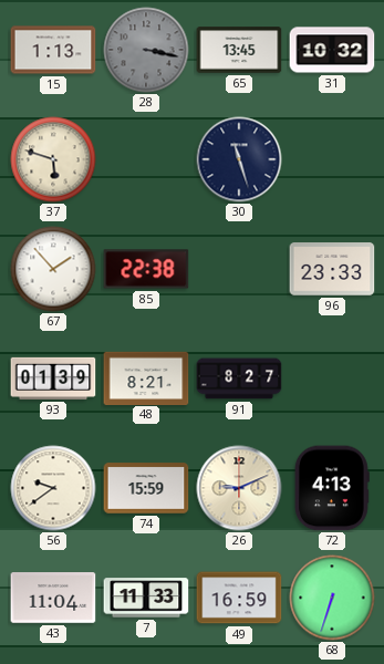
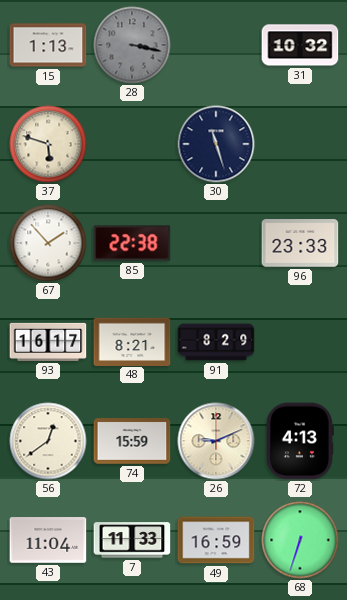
65: 13:45 -> none (239, 50)
93: 01:39 -> 16:17 (48, 342)
91: 8:27 -> 8:29 (216, 342)
56: 9:39 -> 12:39 (48, 441)
